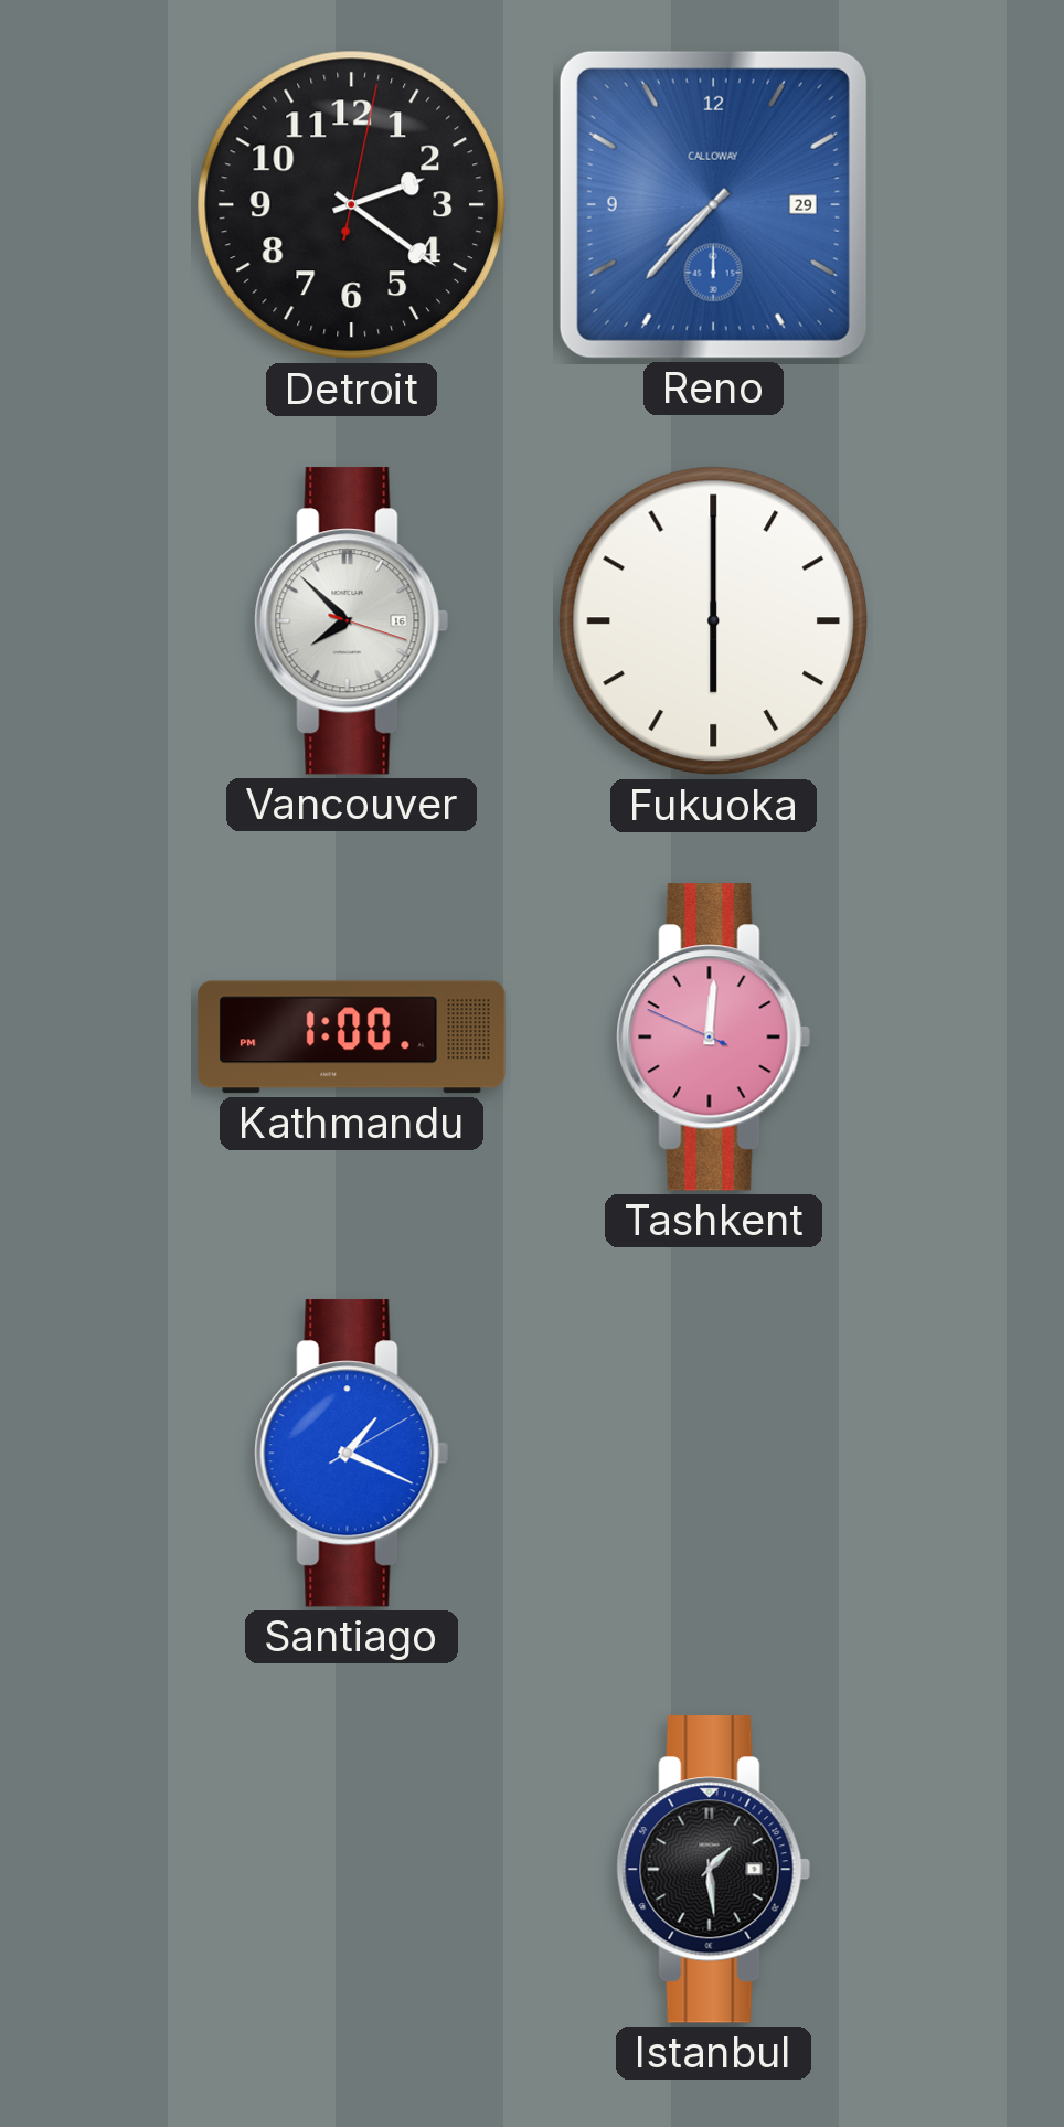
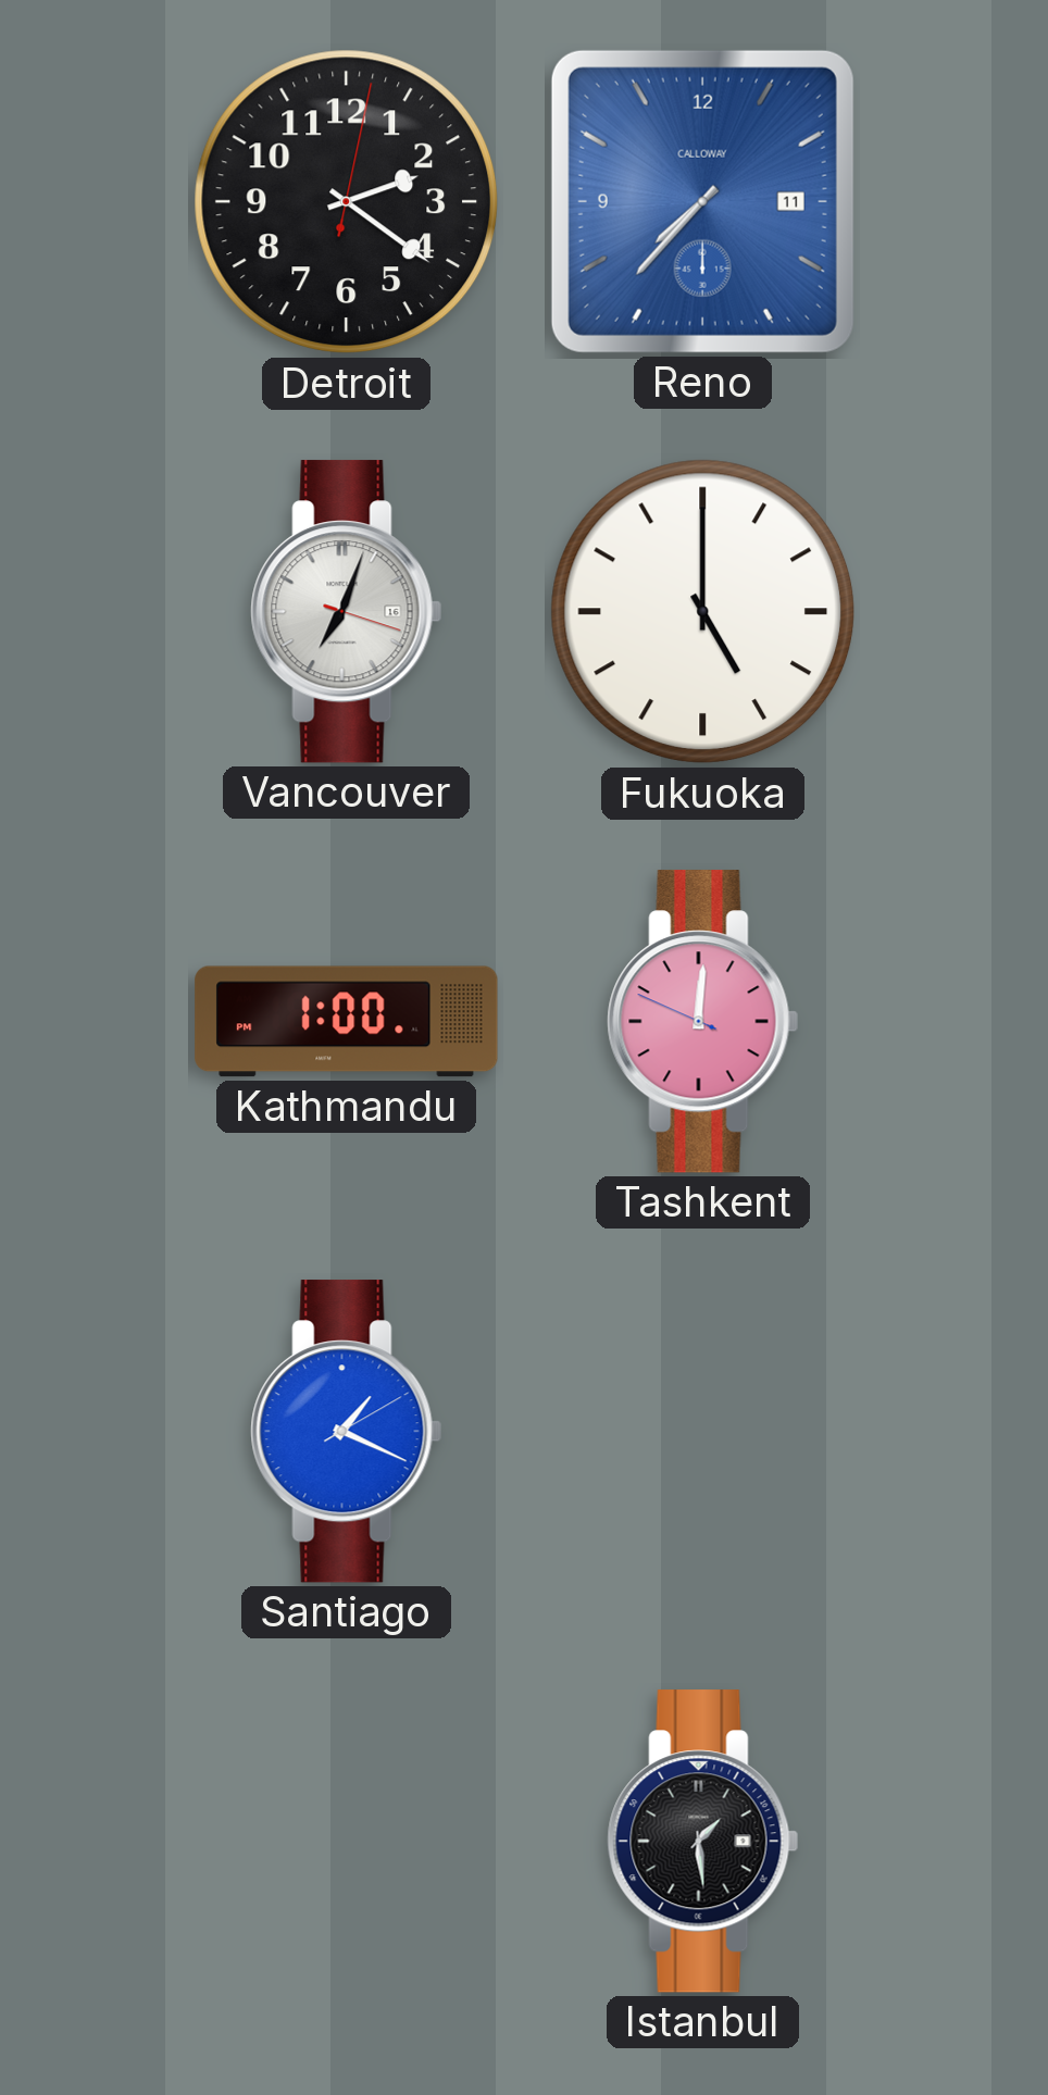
Reno date: 29 -> 11 (702, 201)
Vancouver: 7:52 -> 7:03 (347, 612)
Fukuoka: 6:00 -> 5:00 (703, 612)
